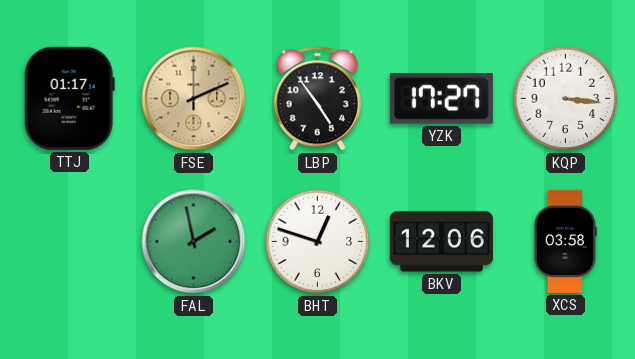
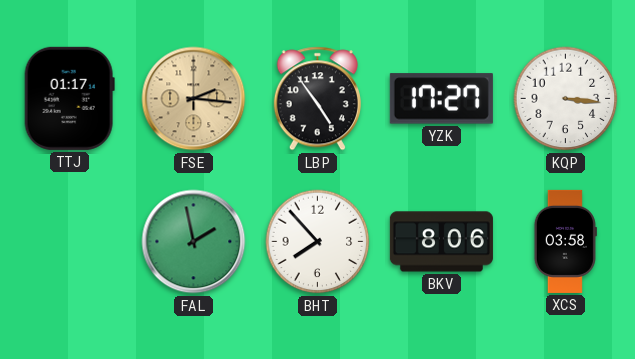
FSE: 2:11 -> 2:16 (194, 99)
BHT: 12:48 -> 7:53 (318, 242)
BKV: 12:06 -> 8:06 (441, 242)
